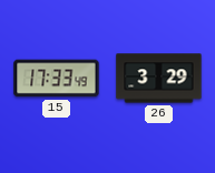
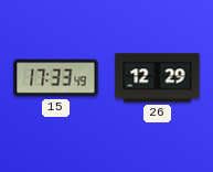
26: 3:29 -> 12:29 (158, 78)
